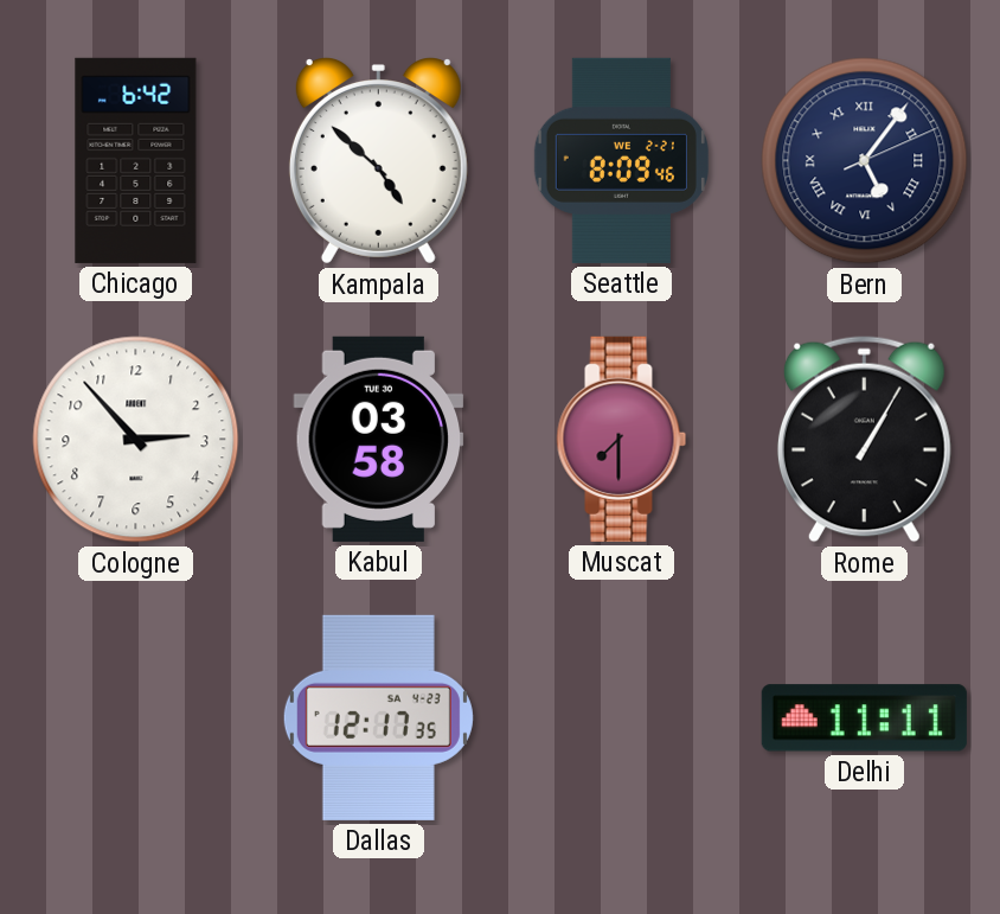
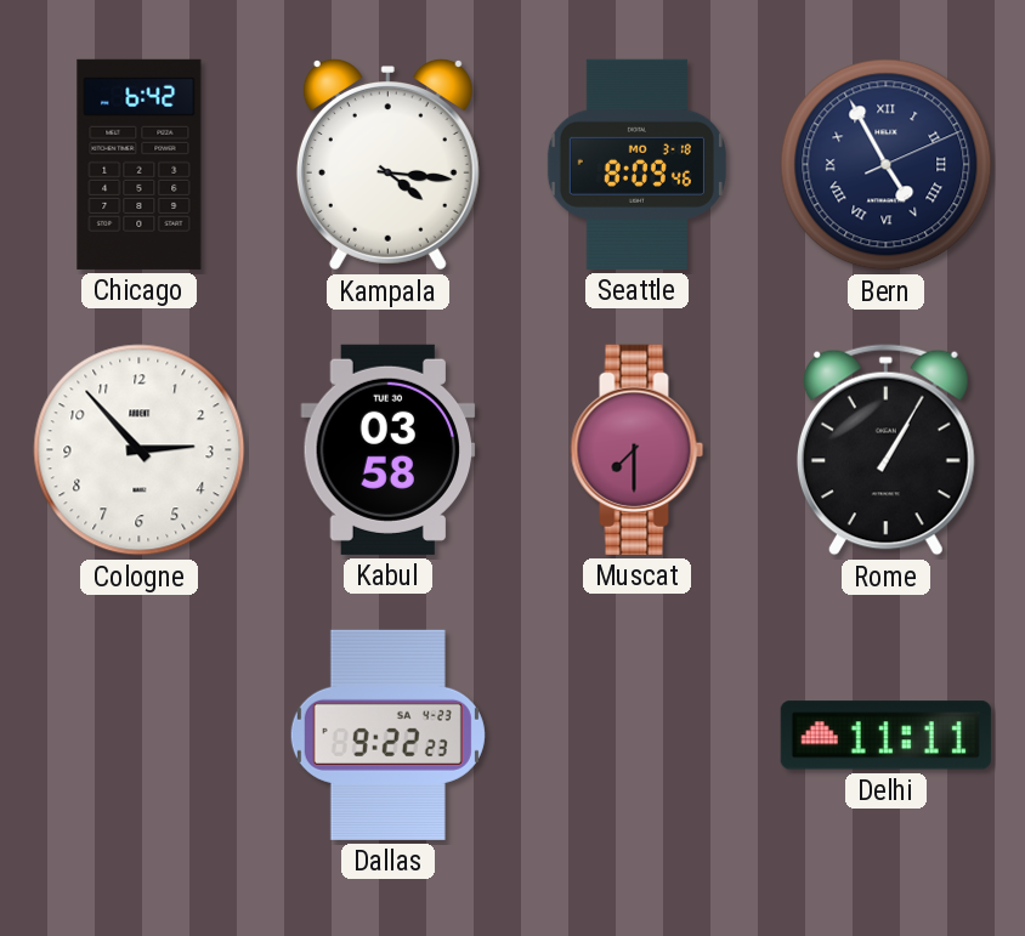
Kampala: 4:52 -> 4:16 (387, 165)
Seattle date: WE 2-21 -> MO 3-18 (636, 164)
Bern: 5:06 -> 4:55 (887, 165)
Dallas: 12:17 -> 9:22 (387, 734)
